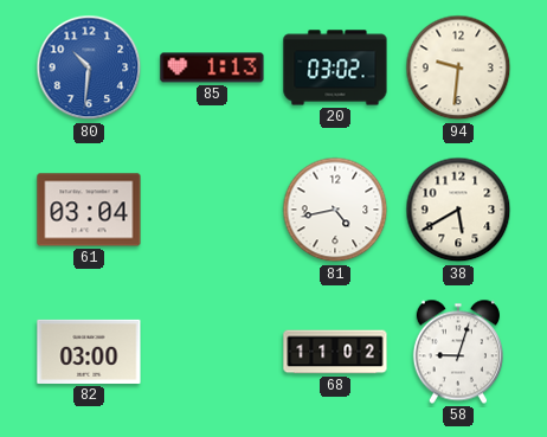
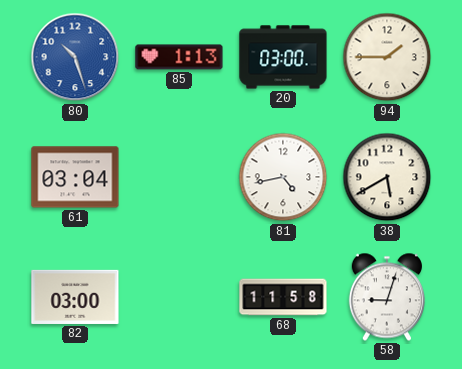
80: 10:31 -> 10:27 (75, 57)
20: 03:02 -> 03:00 (283, 57)
94: 9:31 -> 1:45 (387, 57)
68: 11:02 -> 11:58 (283, 297)
